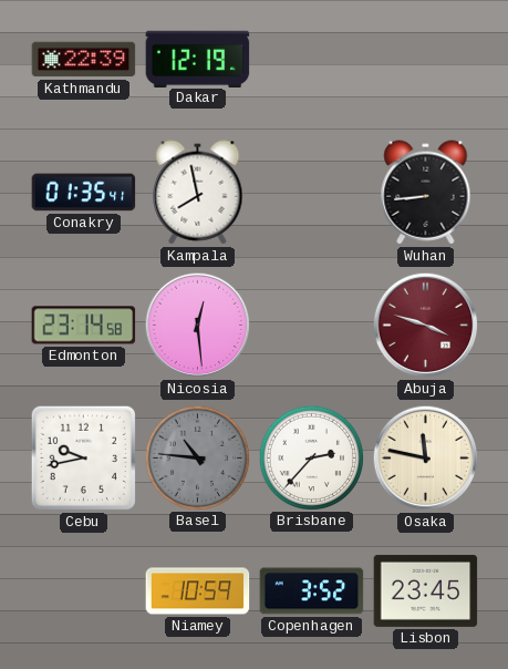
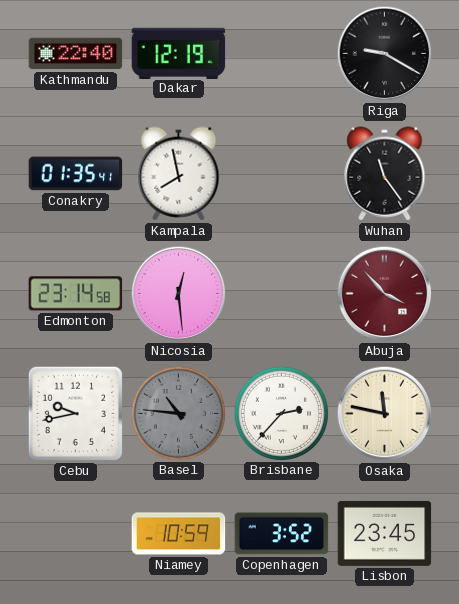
Kathmandu: 22:39 -> 22:40 (76, 54)
Riga: none -> 9:20 (385, 54)
Wuhan: 8:44 -> 11:24 (385, 174)
Abuja: 3:48 -> 3:53 (385, 294)
